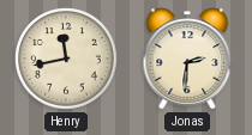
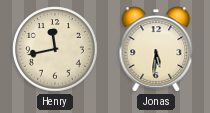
Jonas: 2:31 -> 5:31 (156, 49)
